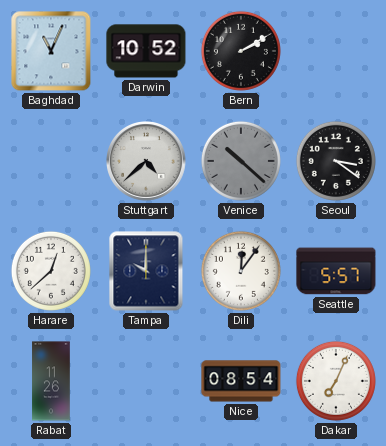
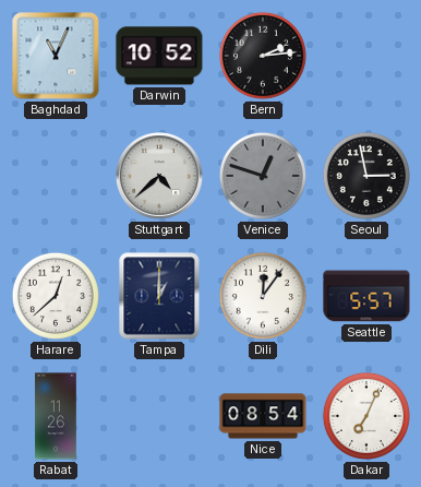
Bern: 2:10 -> 2:14 (263, 56)
Venice: 10:22 -> 12:48 (263, 176)
Seoul: 3:21 -> 2:58 (366, 176)
Tampa: 10:00 -> 1:00 (159, 296)
